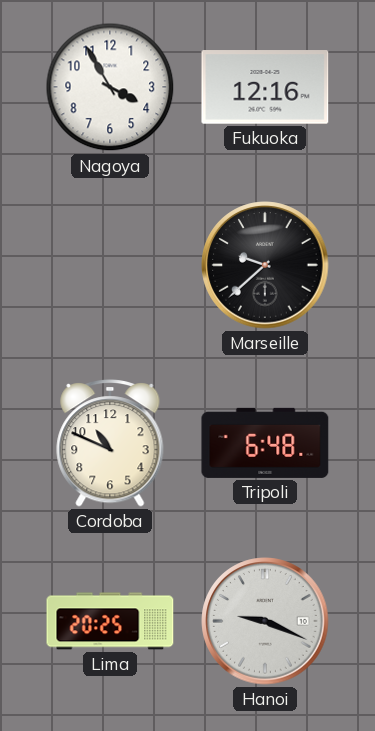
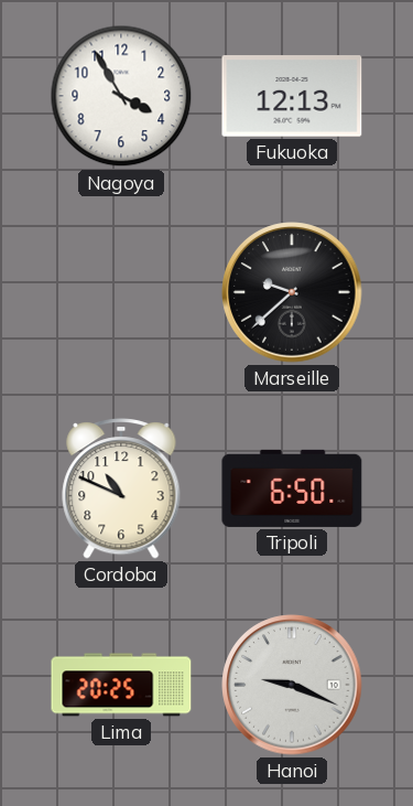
Fukuoka: 12:16 -> 12:13 (292, 96)
Tripoli: 6:48 -> 6:50 (292, 488)
